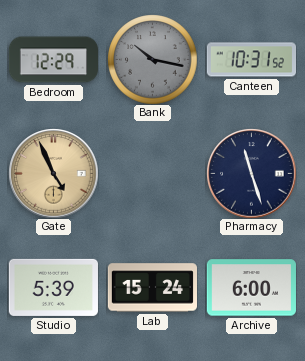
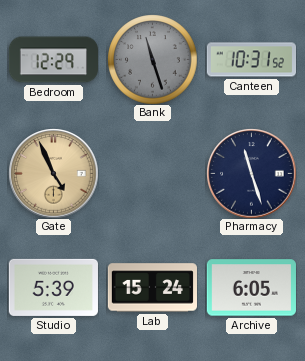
Bank: 10:17 -> 11:27 (152, 59)
Archive: 6:00 -> 6:05 (251, 288)
